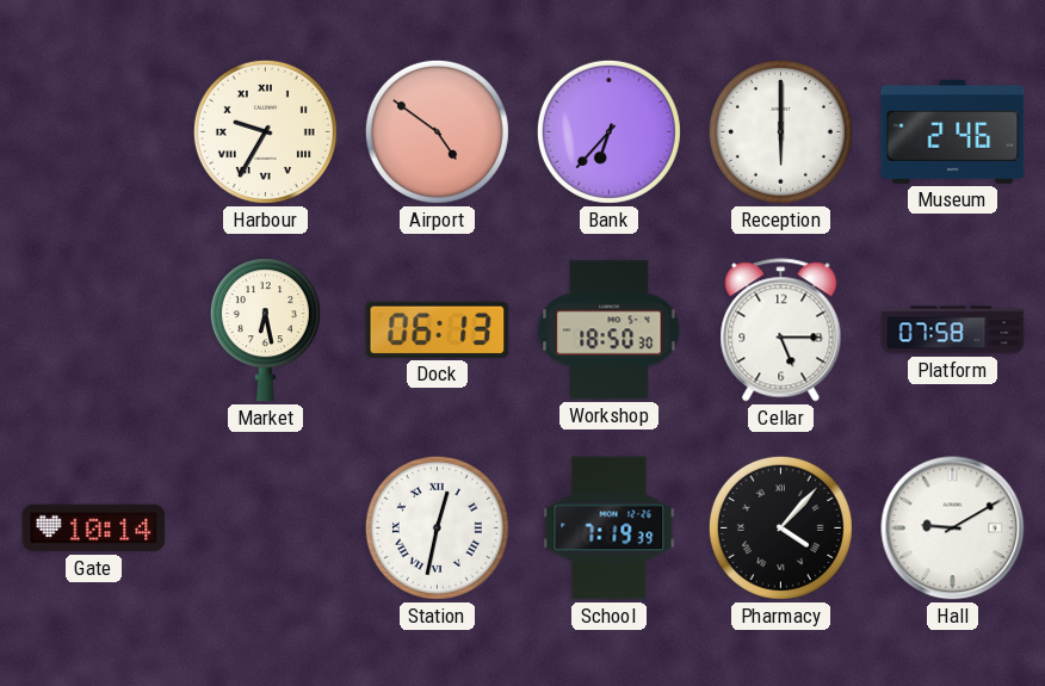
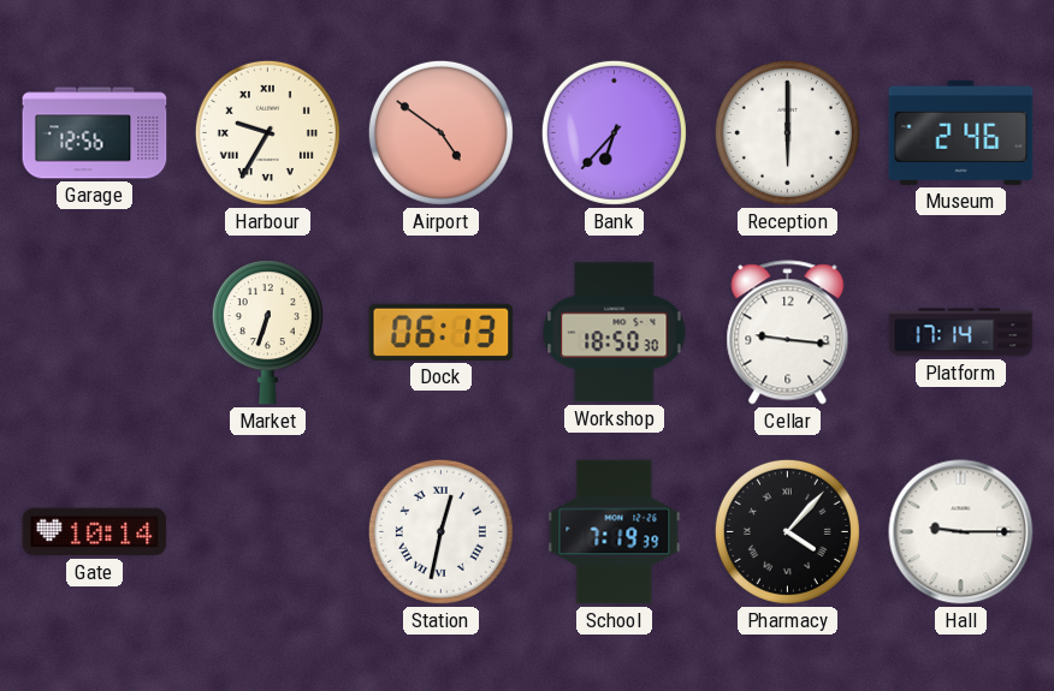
Garage: none -> 12:56 (95, 133)
Market: 6:28 -> 6:33 (267, 333)
Cellar: 5:15 -> 9:16 (788, 333)
Platform: 07:58 -> 17:14 (961, 333)
Hall: 9:10 -> 9:15 (961, 532)
